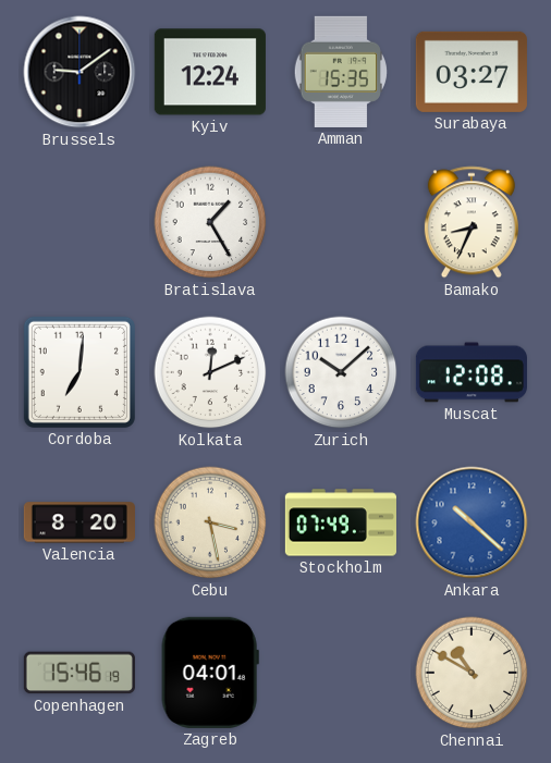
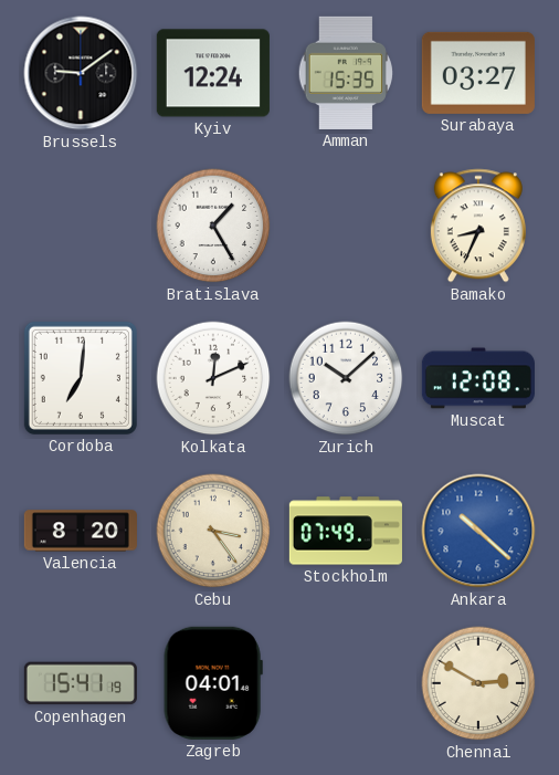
Cebu: 3:28 -> 3:24 (213, 531)
Copenhagen: 15:46 -> 15:41 (81, 683)
Chennai: 10:50 -> 2:50 (478, 683)
